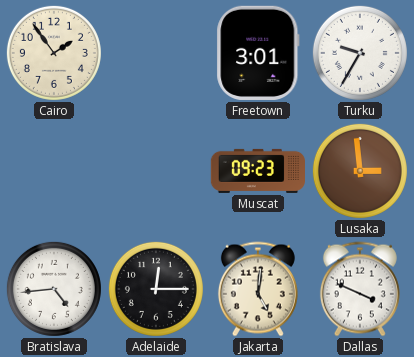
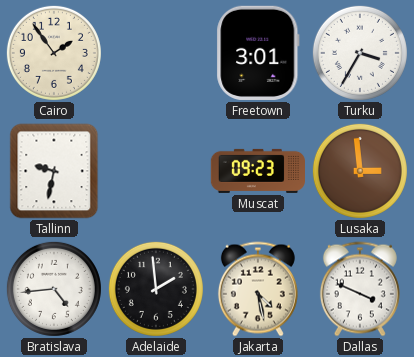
Turku: 9:35 -> 3:35 (360, 53)
Tallinn: none -> 9:32 (54, 171)
Adelaide: 12:15 -> 1:59 (156, 289)
Jakarta: 5:01 -> 4:28 (258, 289)
